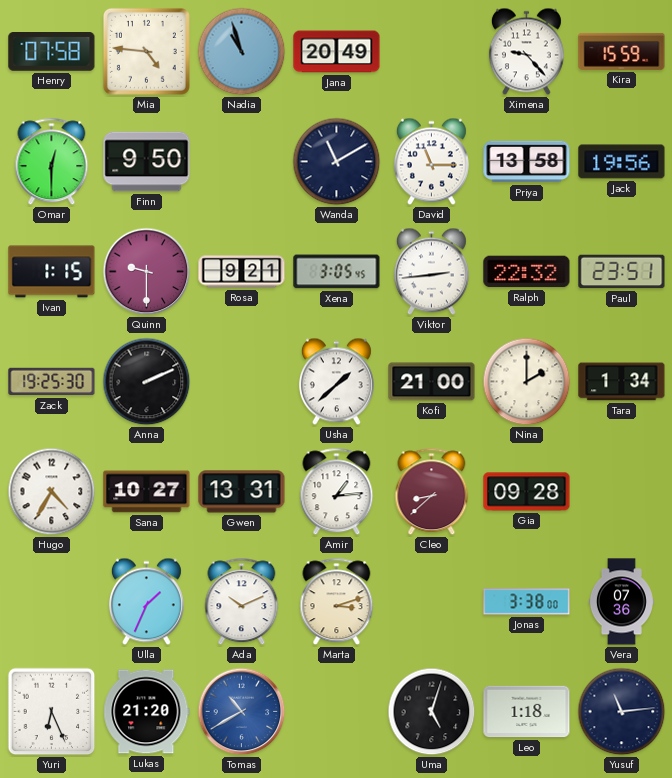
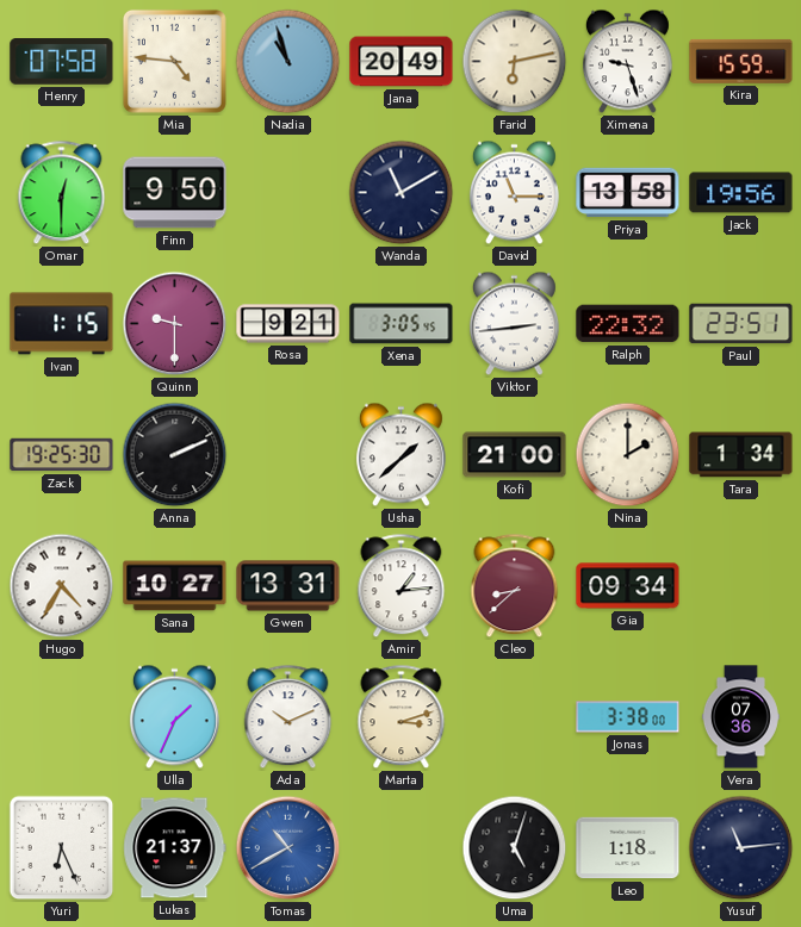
Farid: none -> 6:13 (515, 62)
Ximena: 9:23 -> 9:27 (627, 62)
Gia: 09:28 -> 09:34 (628, 586)
Lukas: 21:20 -> 21:37 (175, 848)
